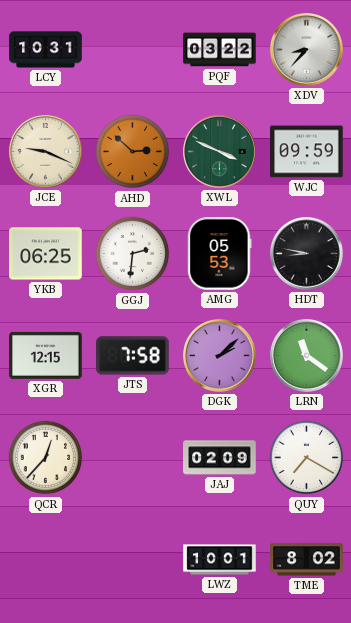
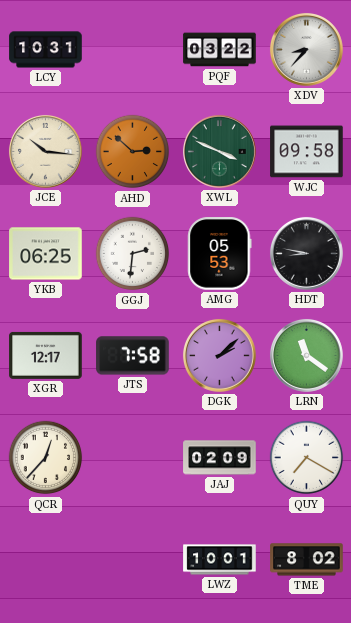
JCE: 9:19 -> 10:16 (46, 152)
WJC: 09:59 -> 09:58 (307, 152)
XGR: 12:15 -> 12:17 (46, 355)
